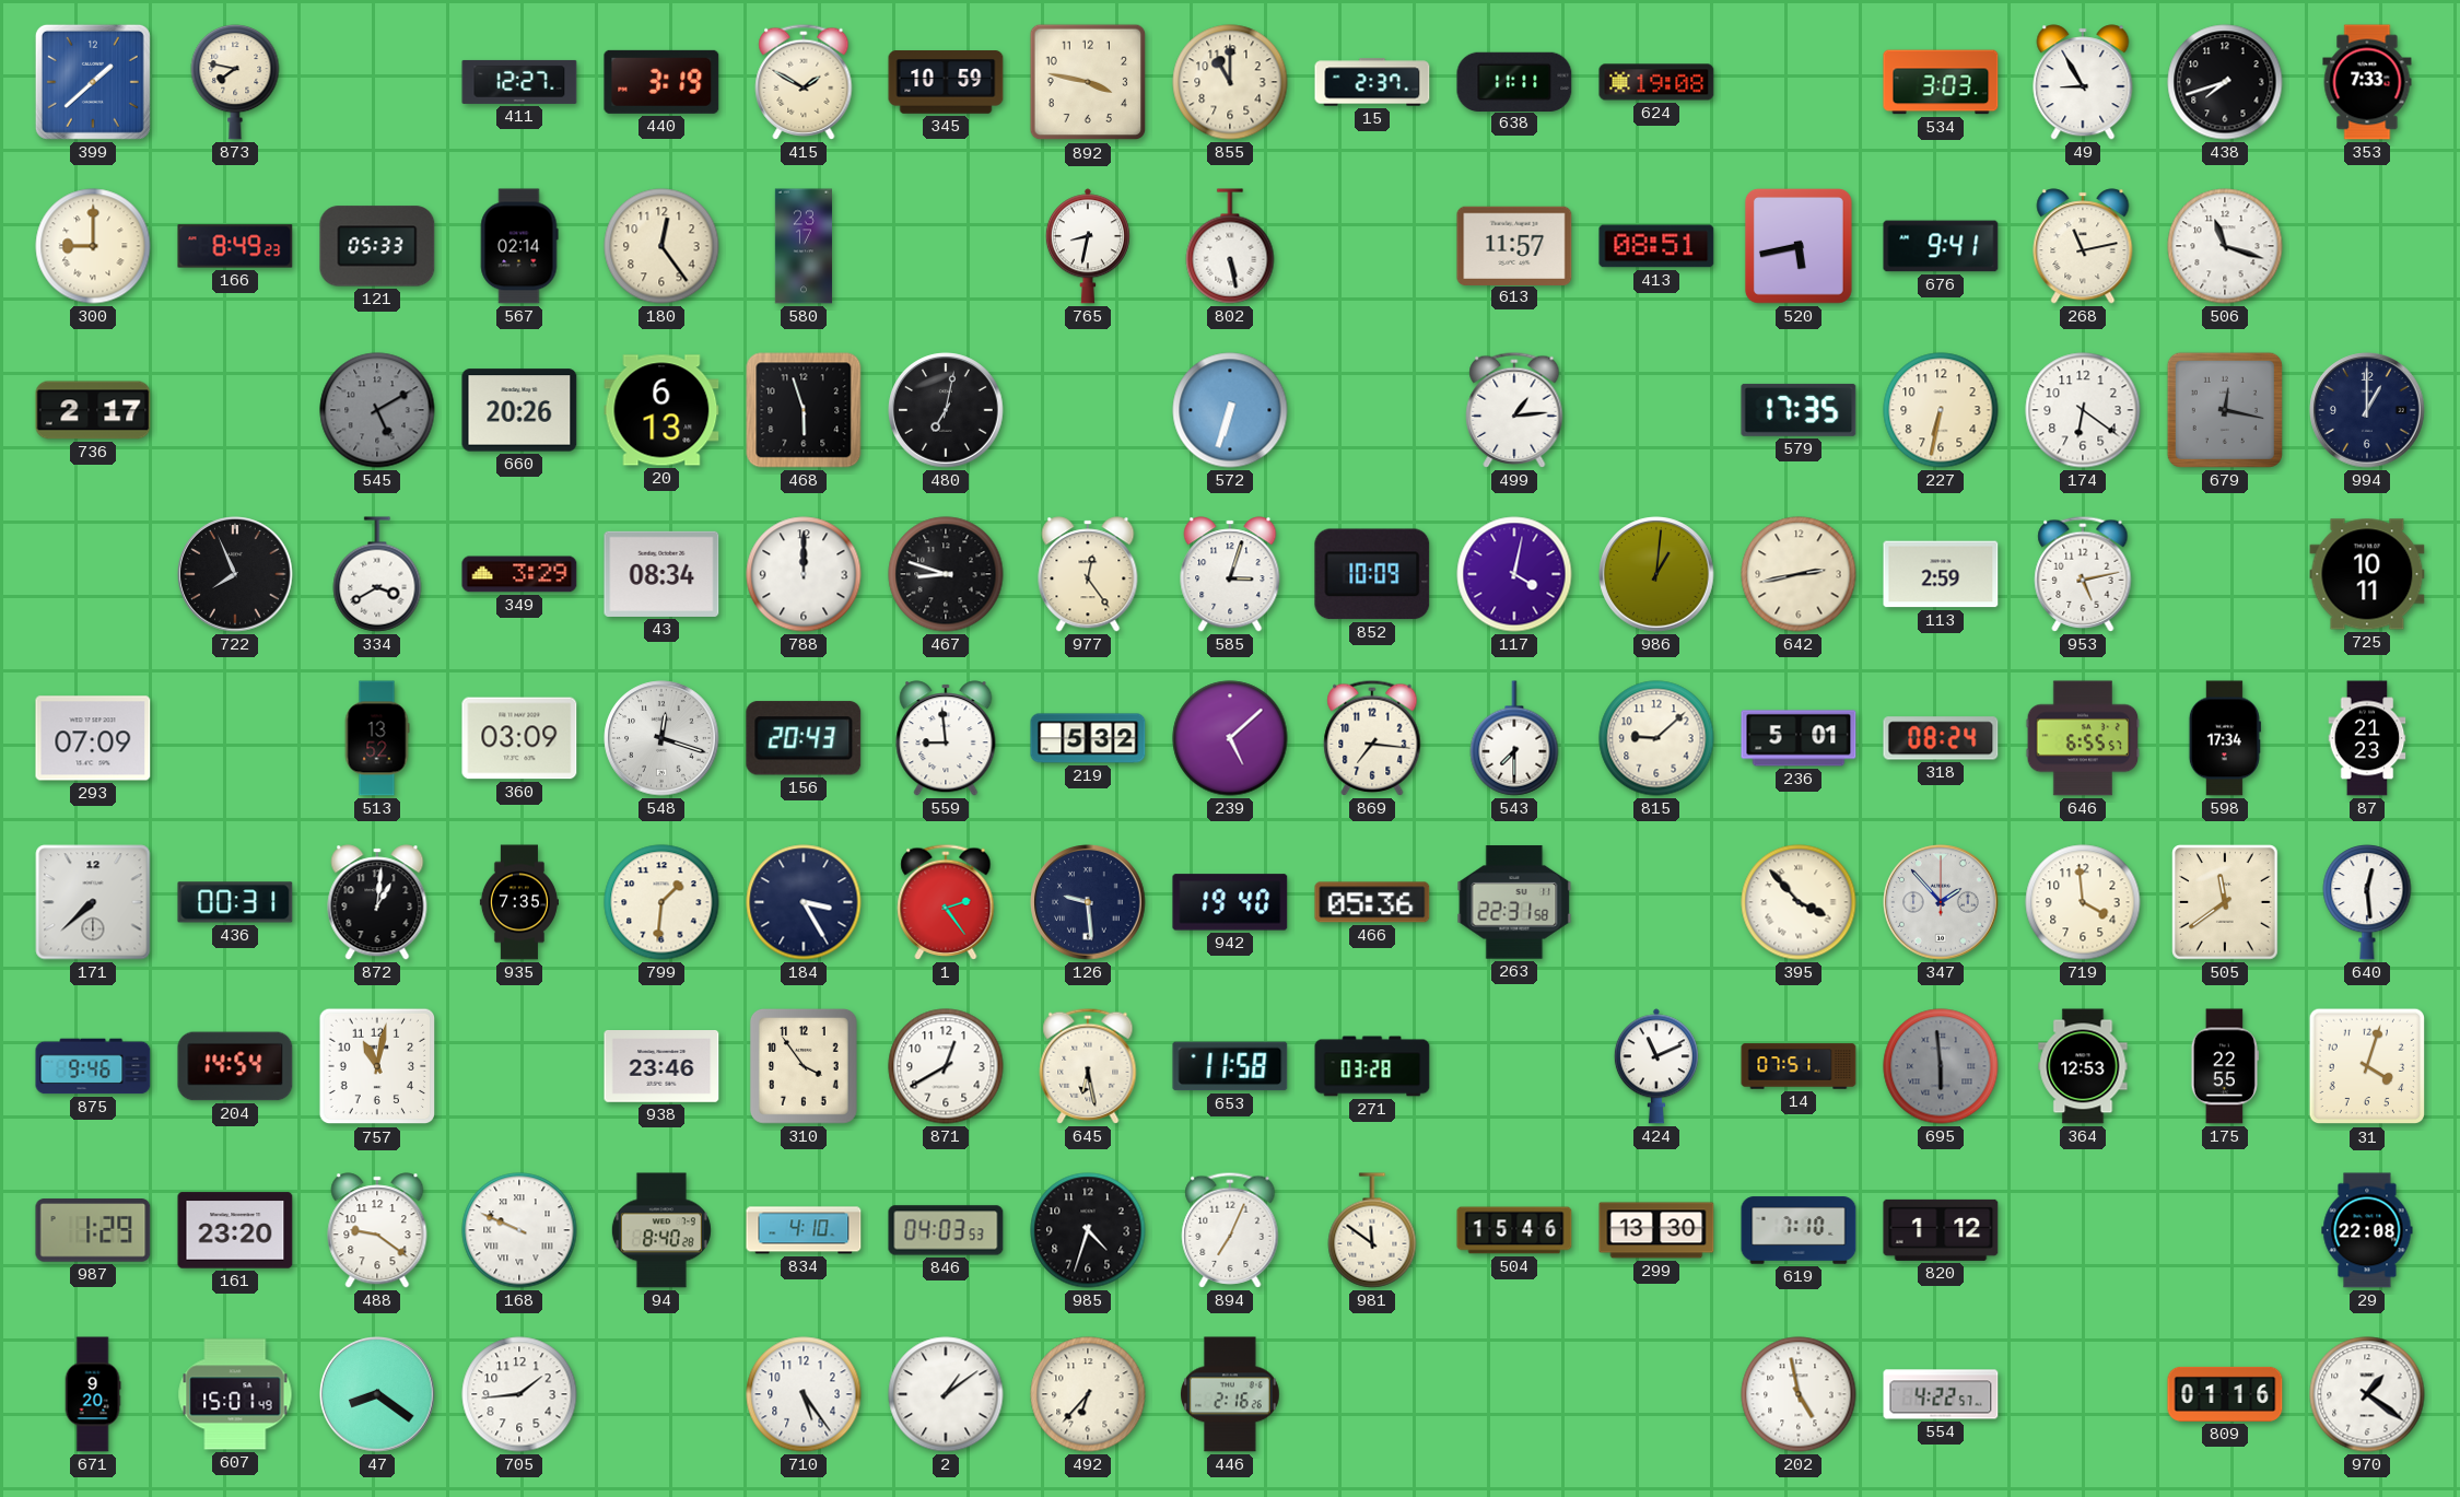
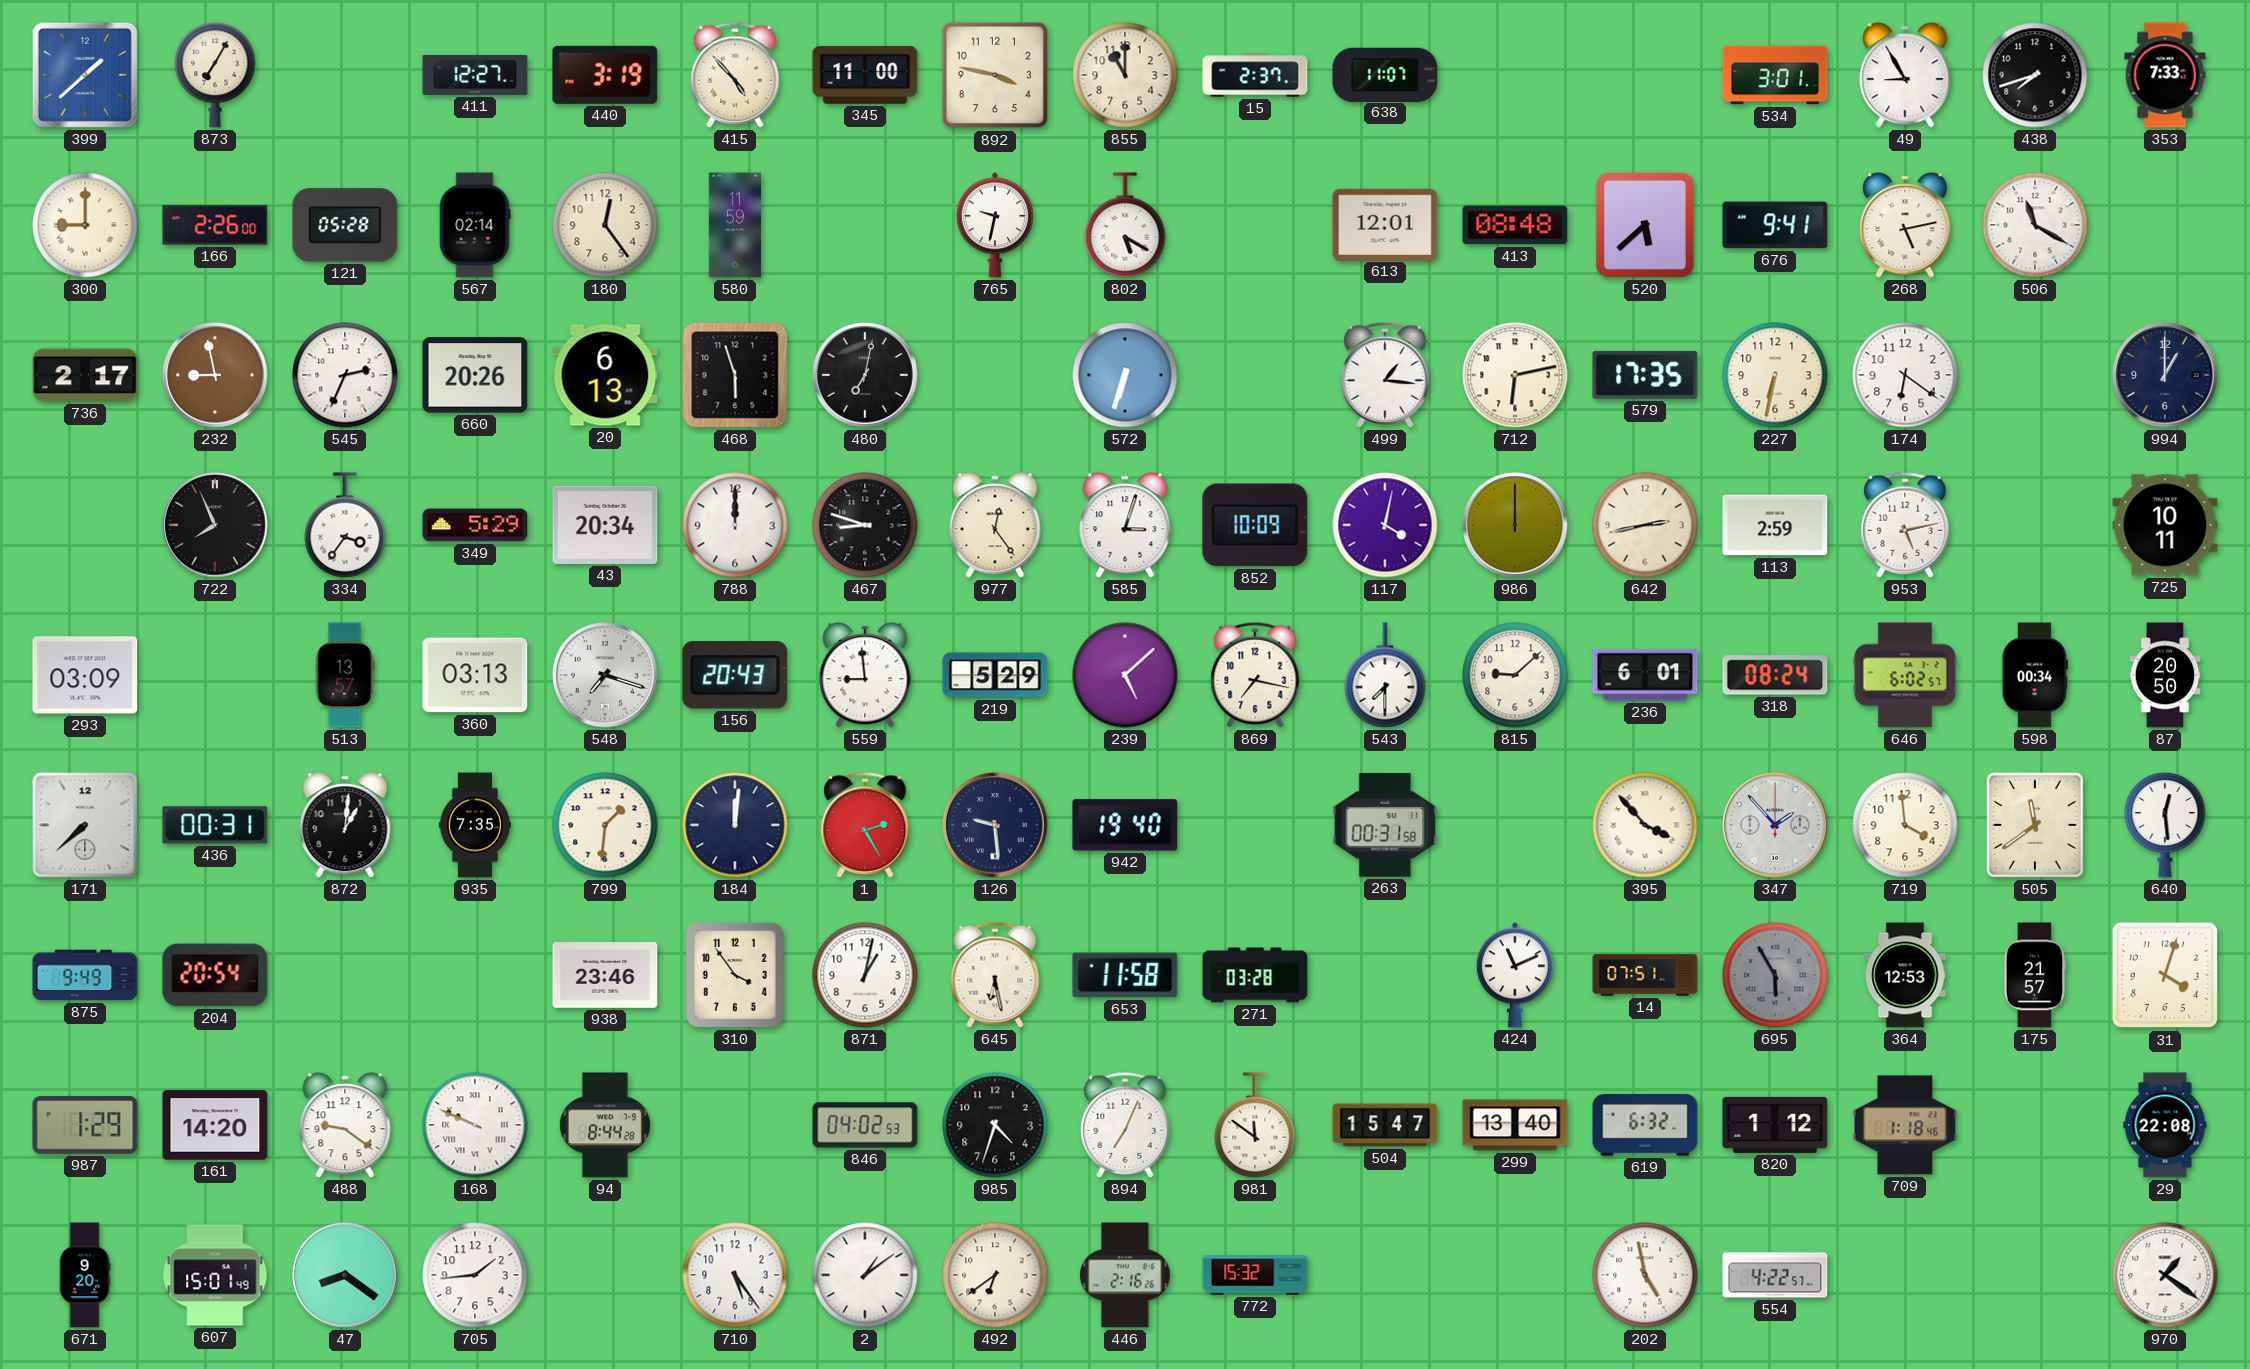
873: 7:47 -> 7:05 (215, 76)
415: 1:50 -> 4:53 (735, 75)
345: 10:59 -> 11:00 (865, 75)
638: 11:11 -> 11:07 (1385, 74)
624: 19:08 -> none (1656, 82)
534: 3:03 -> 3:01 (1775, 75)
166: 8:49 -> 2:26 (215, 225)
121: 05:33 -> 05:28 (345, 225)
580: 23:17 -> 11:59 (735, 225)
765: 8:32 -> 9:32 (995, 225)
802: 5:28 -> 5:20 (1125, 225)
613: 11:57 -> 12:01 (1385, 224)
413: 08:51 -> 08:48 (1515, 225)
520: 5:43 -> 5:38 (1645, 226)
268: 11:13 -> 5:13 (1905, 225)
506: 11:18 -> 11:20 (2035, 225)
232: none -> 8:58 (215, 375)
545: 5:10 -> 2:34 (345, 375)
545 dial: grey -> white (345, 375)
499: 1:14 -> 1:16 (1385, 375)
712: none -> 6:13 (1515, 375)
679: 12:17 -> none (2225, 410)
334: 3:40 -> 3:36 (345, 525)
349: 3:29 -> 5:29 (475, 525)
43: 08:34 -> 20:34 (605, 525)
986: 1:01 -> 12:00 (1515, 525)
293: 07:09 -> 03:09 (85, 675)
513: 13:52 -> 13:57 (345, 675)
360: 03:09 -> 03:13 (475, 675)
548: 12:18 -> 7:18 (605, 675)
219: 5:32 -> 5:29 (995, 675)
869: 7:16 -> 7:17 (1255, 675)
236: 5:01 -> 6:01 (1645, 675)
646: 6:55 -> 6:02 (1905, 675)
598: 17:34 -> 00:34 (2035, 675)
87: 21:23 -> 20:50 (2165, 675)
184: 3:25 -> 12:01 (735, 825)
1: 2:24 -> 2:25 (865, 825)
466: 05:36 -> none (1372, 902)
263: 22:31 -> 00:31 (1385, 825)
875: 9:46 -> 9:49 (85, 975)
204: 14:54 -> 20:54 (215, 975)
757: 11:02 -> none (377, 1066)
871: 12:40 -> 1:02 (865, 975)
695: 5:59 -> 5:55 (1775, 975)
175: 22:55 -> 21:57 (2034, 975)
161: 23:20 -> 14:20 (215, 1125)
94: 8:40 -> 8:44 (605, 1125)
834: 4:10 -> none (804, 1230)
846: 04:03 -> 04:02 (865, 1125)
504: 15:46 -> 15:47 (1385, 1125)
299: 13:30 -> 13:40 (1515, 1125)
619: 7:10 -> 6:32 (1645, 1125)
709: none -> 1:18 (1905, 1125)
492: 6:37 -> 6:39 (995, 1275)
772: none -> 15:32 (1255, 1275)
809: 01:16 -> none (2225, 1394)
